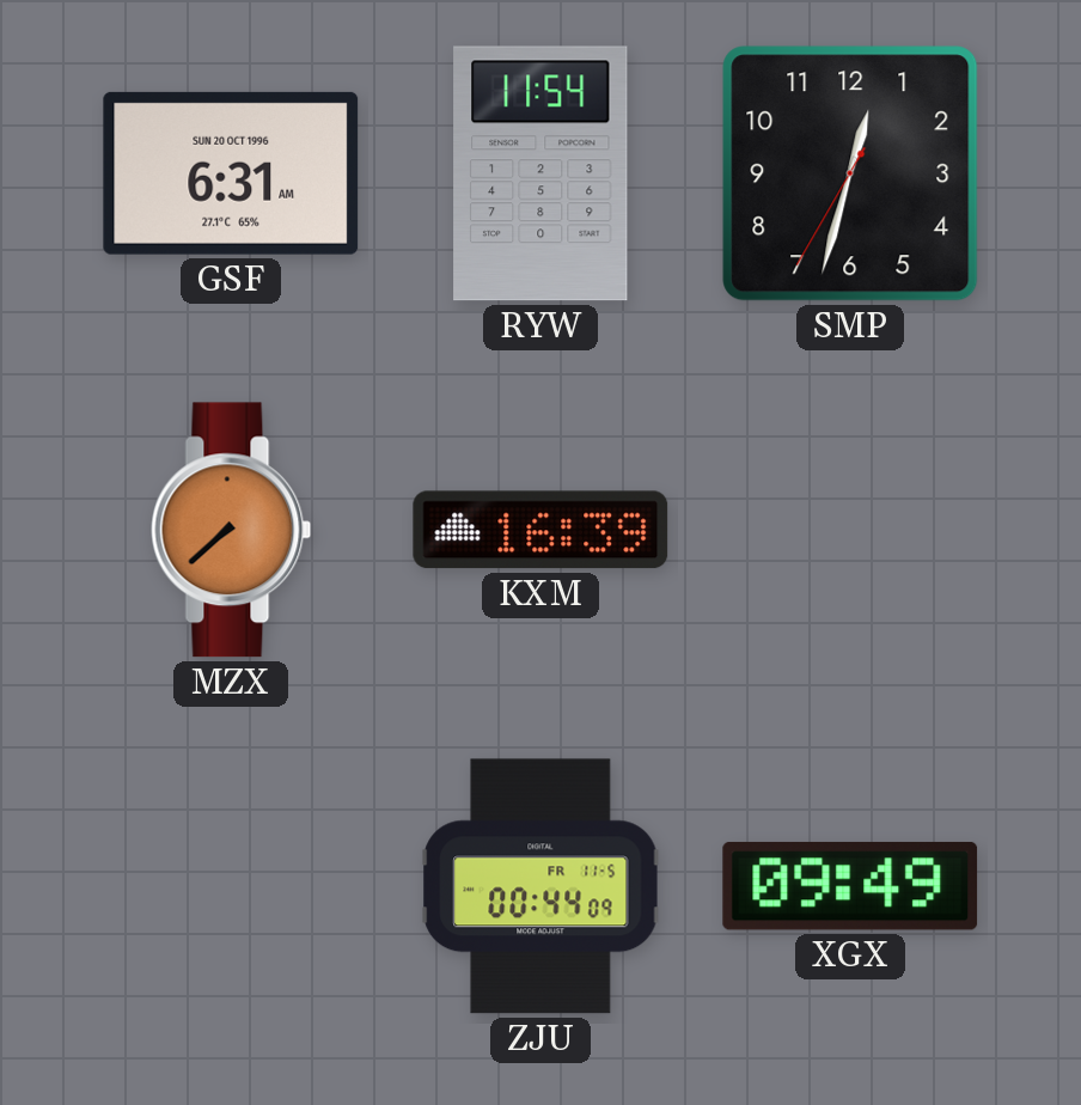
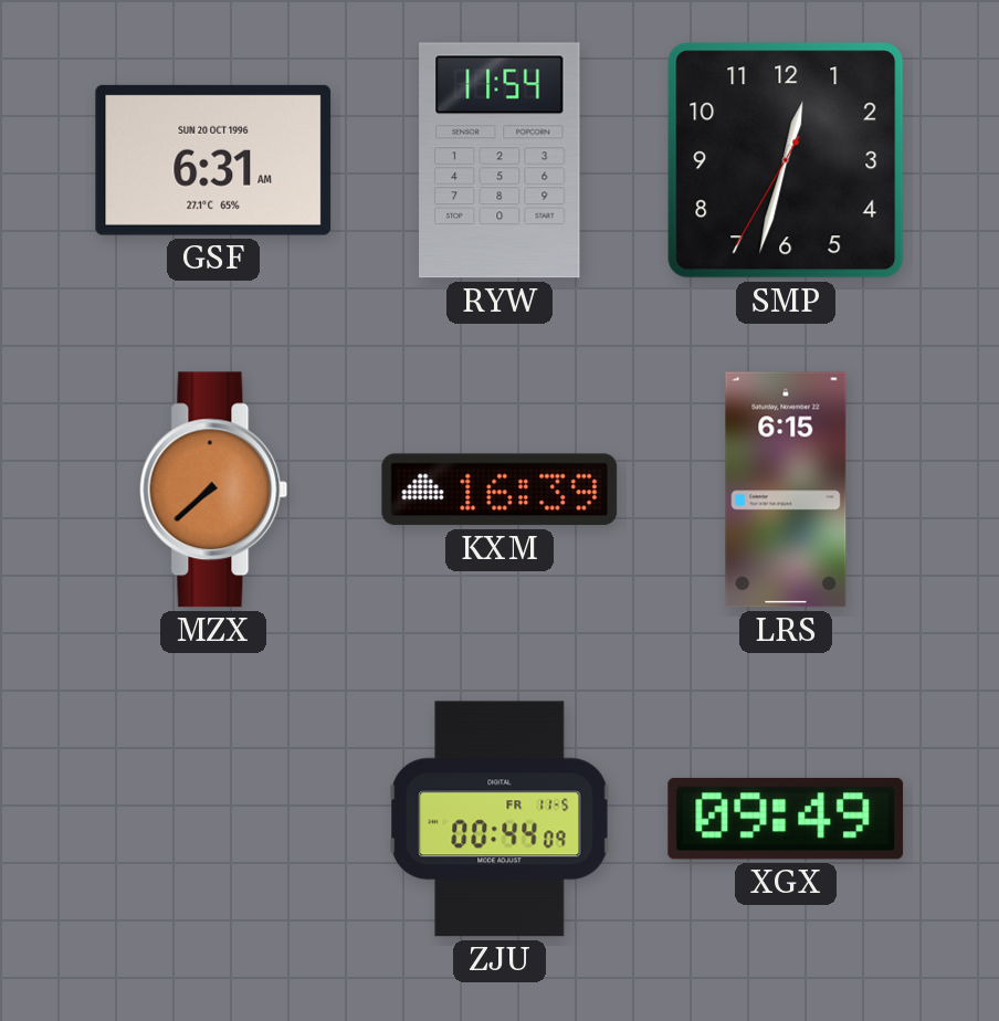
LRS: none -> 6:15 (786, 490)
